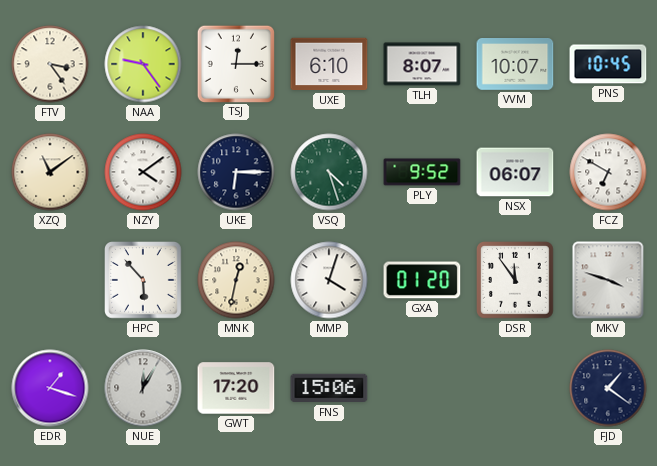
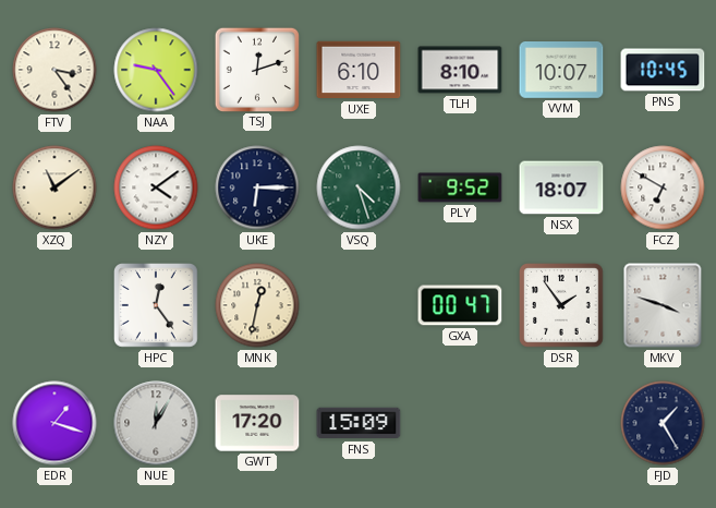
TSJ: 12:15 -> 12:12 (256, 69)
TLH: 8:07 -> 8:10 (460, 70)
NSX: 06:07 -> 18:07 (561, 188)
HPC: 5:53 -> 12:24 (157, 306)
MMP: 4:03 -> none (329, 280)
GXA: 01:20 -> 00:47 (460, 305)
DSR: 11:54 -> 1:54 (562, 306)
FNS: 15:06 -> 15:09 (359, 423)
FJD: 1:21 -> 1:25 (663, 423)
